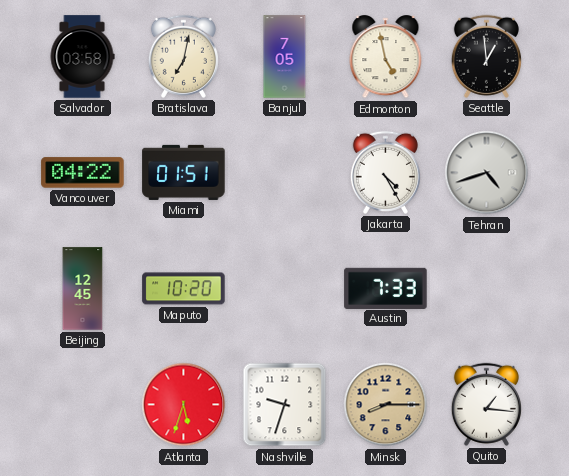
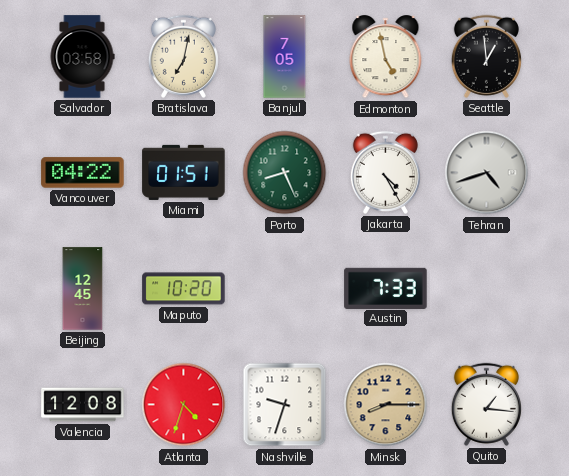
Porto: none -> 8:26 (285, 173)
Valencia: none -> 12:08 (83, 405)
Atlanta: 5:33 -> 4:33 (184, 405)
